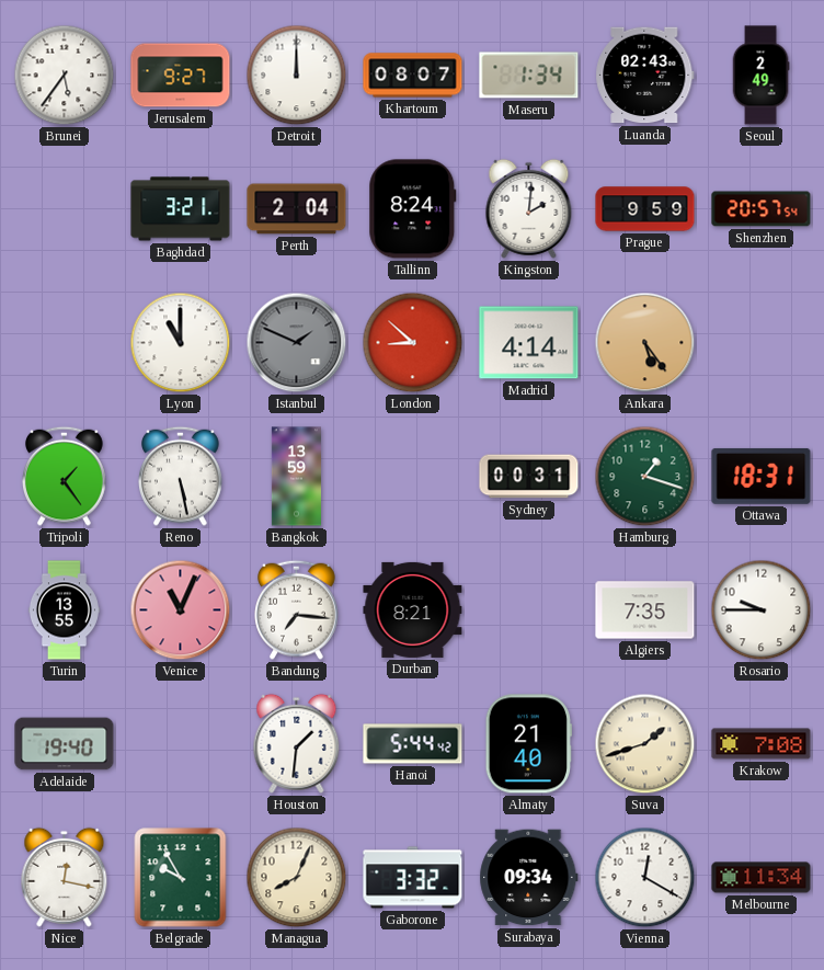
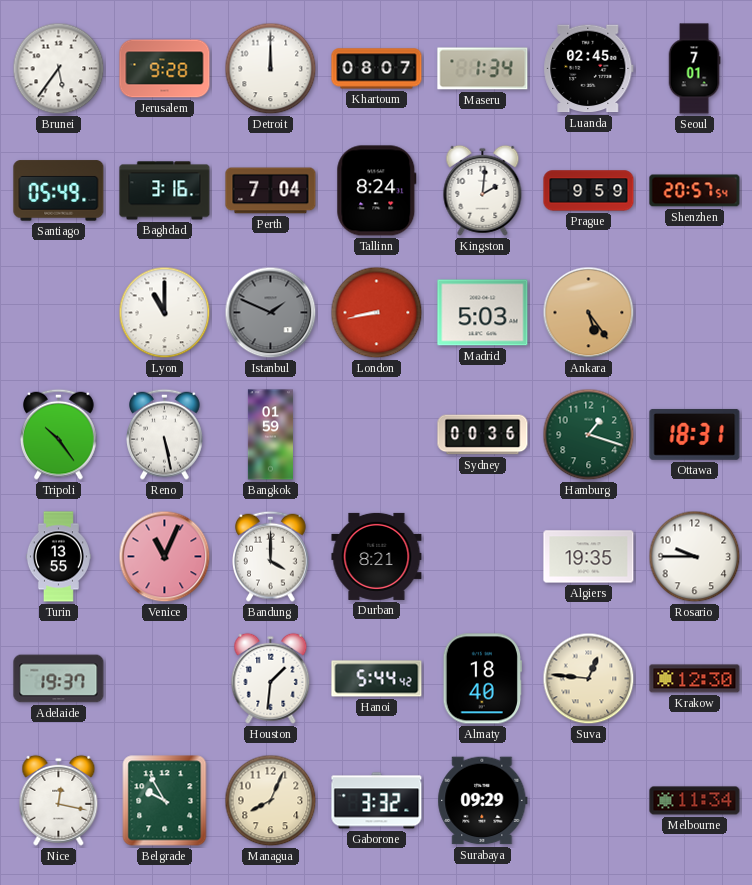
Jerusalem: 9:27 -> 9:28 (165, 69)
Luanda: 02:43 -> 02:45 (589, 69)
Seoul: 2:49 -> 7:01 (694, 69)
Santiago: none -> 05:49 (59, 191)
Baghdad: 3:21 -> 3:16 (165, 191)
Perth: 2:04 -> 7:04 (271, 191)
London: 8:52 -> 8:43 (377, 313)
Madrid: 4:14 -> 5:03 (483, 313)
Tripoli: 1:24 -> 10:24 (59, 434)
Bangkok: 13:59 -> 01:59 (270, 435)
Sydney: 00:31 -> 00:36 (483, 435)
Bandung: 7:16 -> 4:00 (271, 556)
Algiers: 7:35 -> 19:35 (589, 557)
Adelaide: 19:40 -> 19:37 (59, 679)
Almaty: 21:40 -> 18:40 (482, 679)
Suva: 1:42 -> 12:46 (589, 679)
Krakow: 7:08 -> 12:30 (695, 679)
Surabaya: 09:34 -> 09:29 (483, 801)
Vienna: 12:20 -> none (645, 878)
